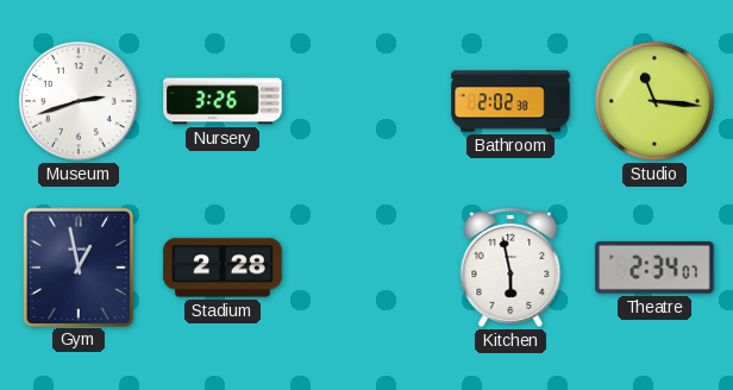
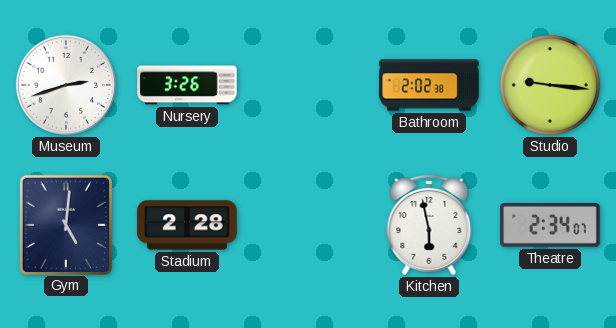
Studio: 11:16 -> 9:16 (550, 85)
Gym: 12:58 -> 5:01 (65, 224)
